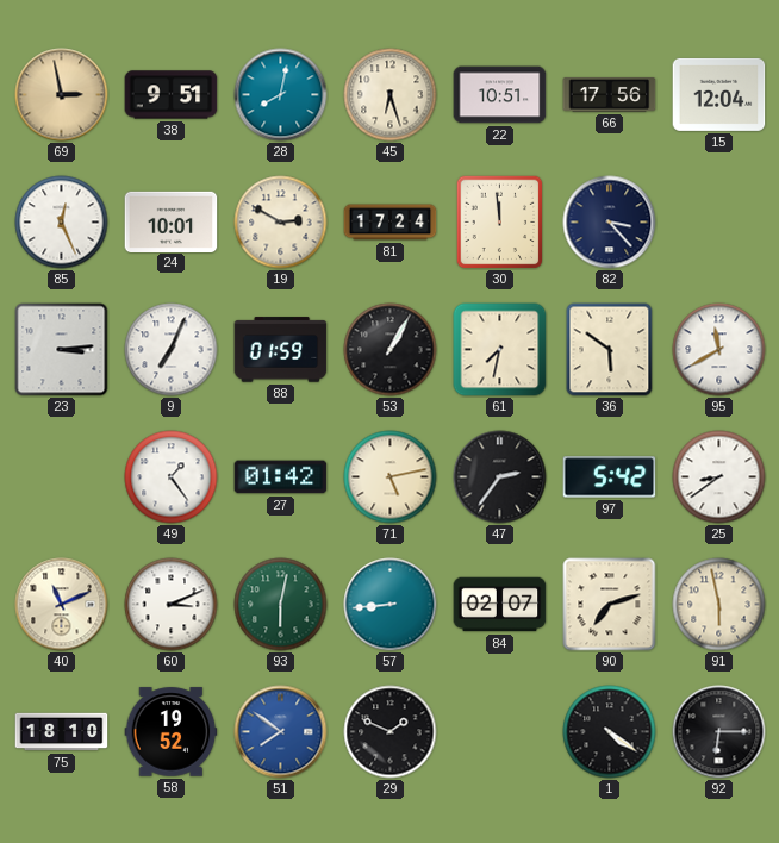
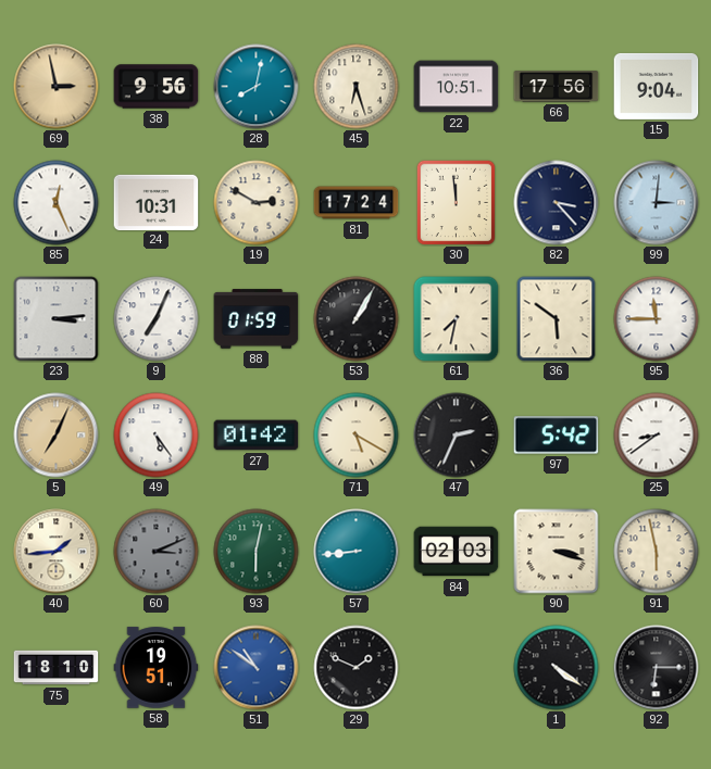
38: 9:51 -> 9:56 (157, 87)
15: 12:04 -> 9:04 (657, 86)
24: 10:01 -> 10:31 (157, 202)
99: none -> 3:01 (657, 203)
95: 11:40 -> 11:45 (657, 319)
5: none -> 7:04 (57, 436)
49: 1:24 -> 5:24 (157, 436)
71: 5:13 -> 5:20 (357, 436)
47: 2:36 -> 2:34 (457, 436)
40: 11:11 -> 1:44 (57, 552)
60 dial: white -> grey (157, 552)
84: 02:07 -> 02:03 (457, 552)
90: 7:12 -> 3:18 (557, 552)
58: 19:52 -> 19:51 (157, 668)
51: 7:51 -> 10:51 (257, 668)
